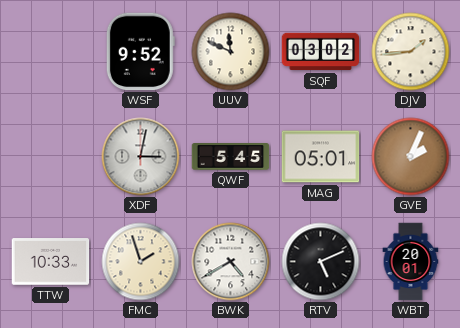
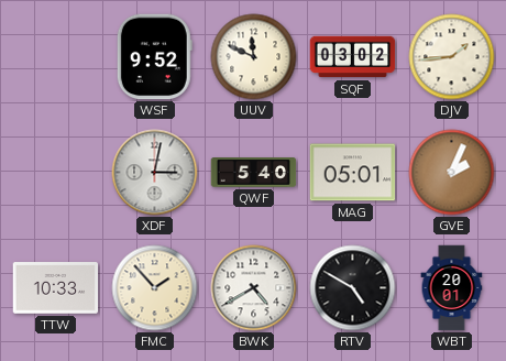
QWF: 5:45 -> 5:40 (254, 173)
FMC: 1:57 -> 1:53 (155, 288)
RTV: 5:11 -> 4:50 (353, 288)
